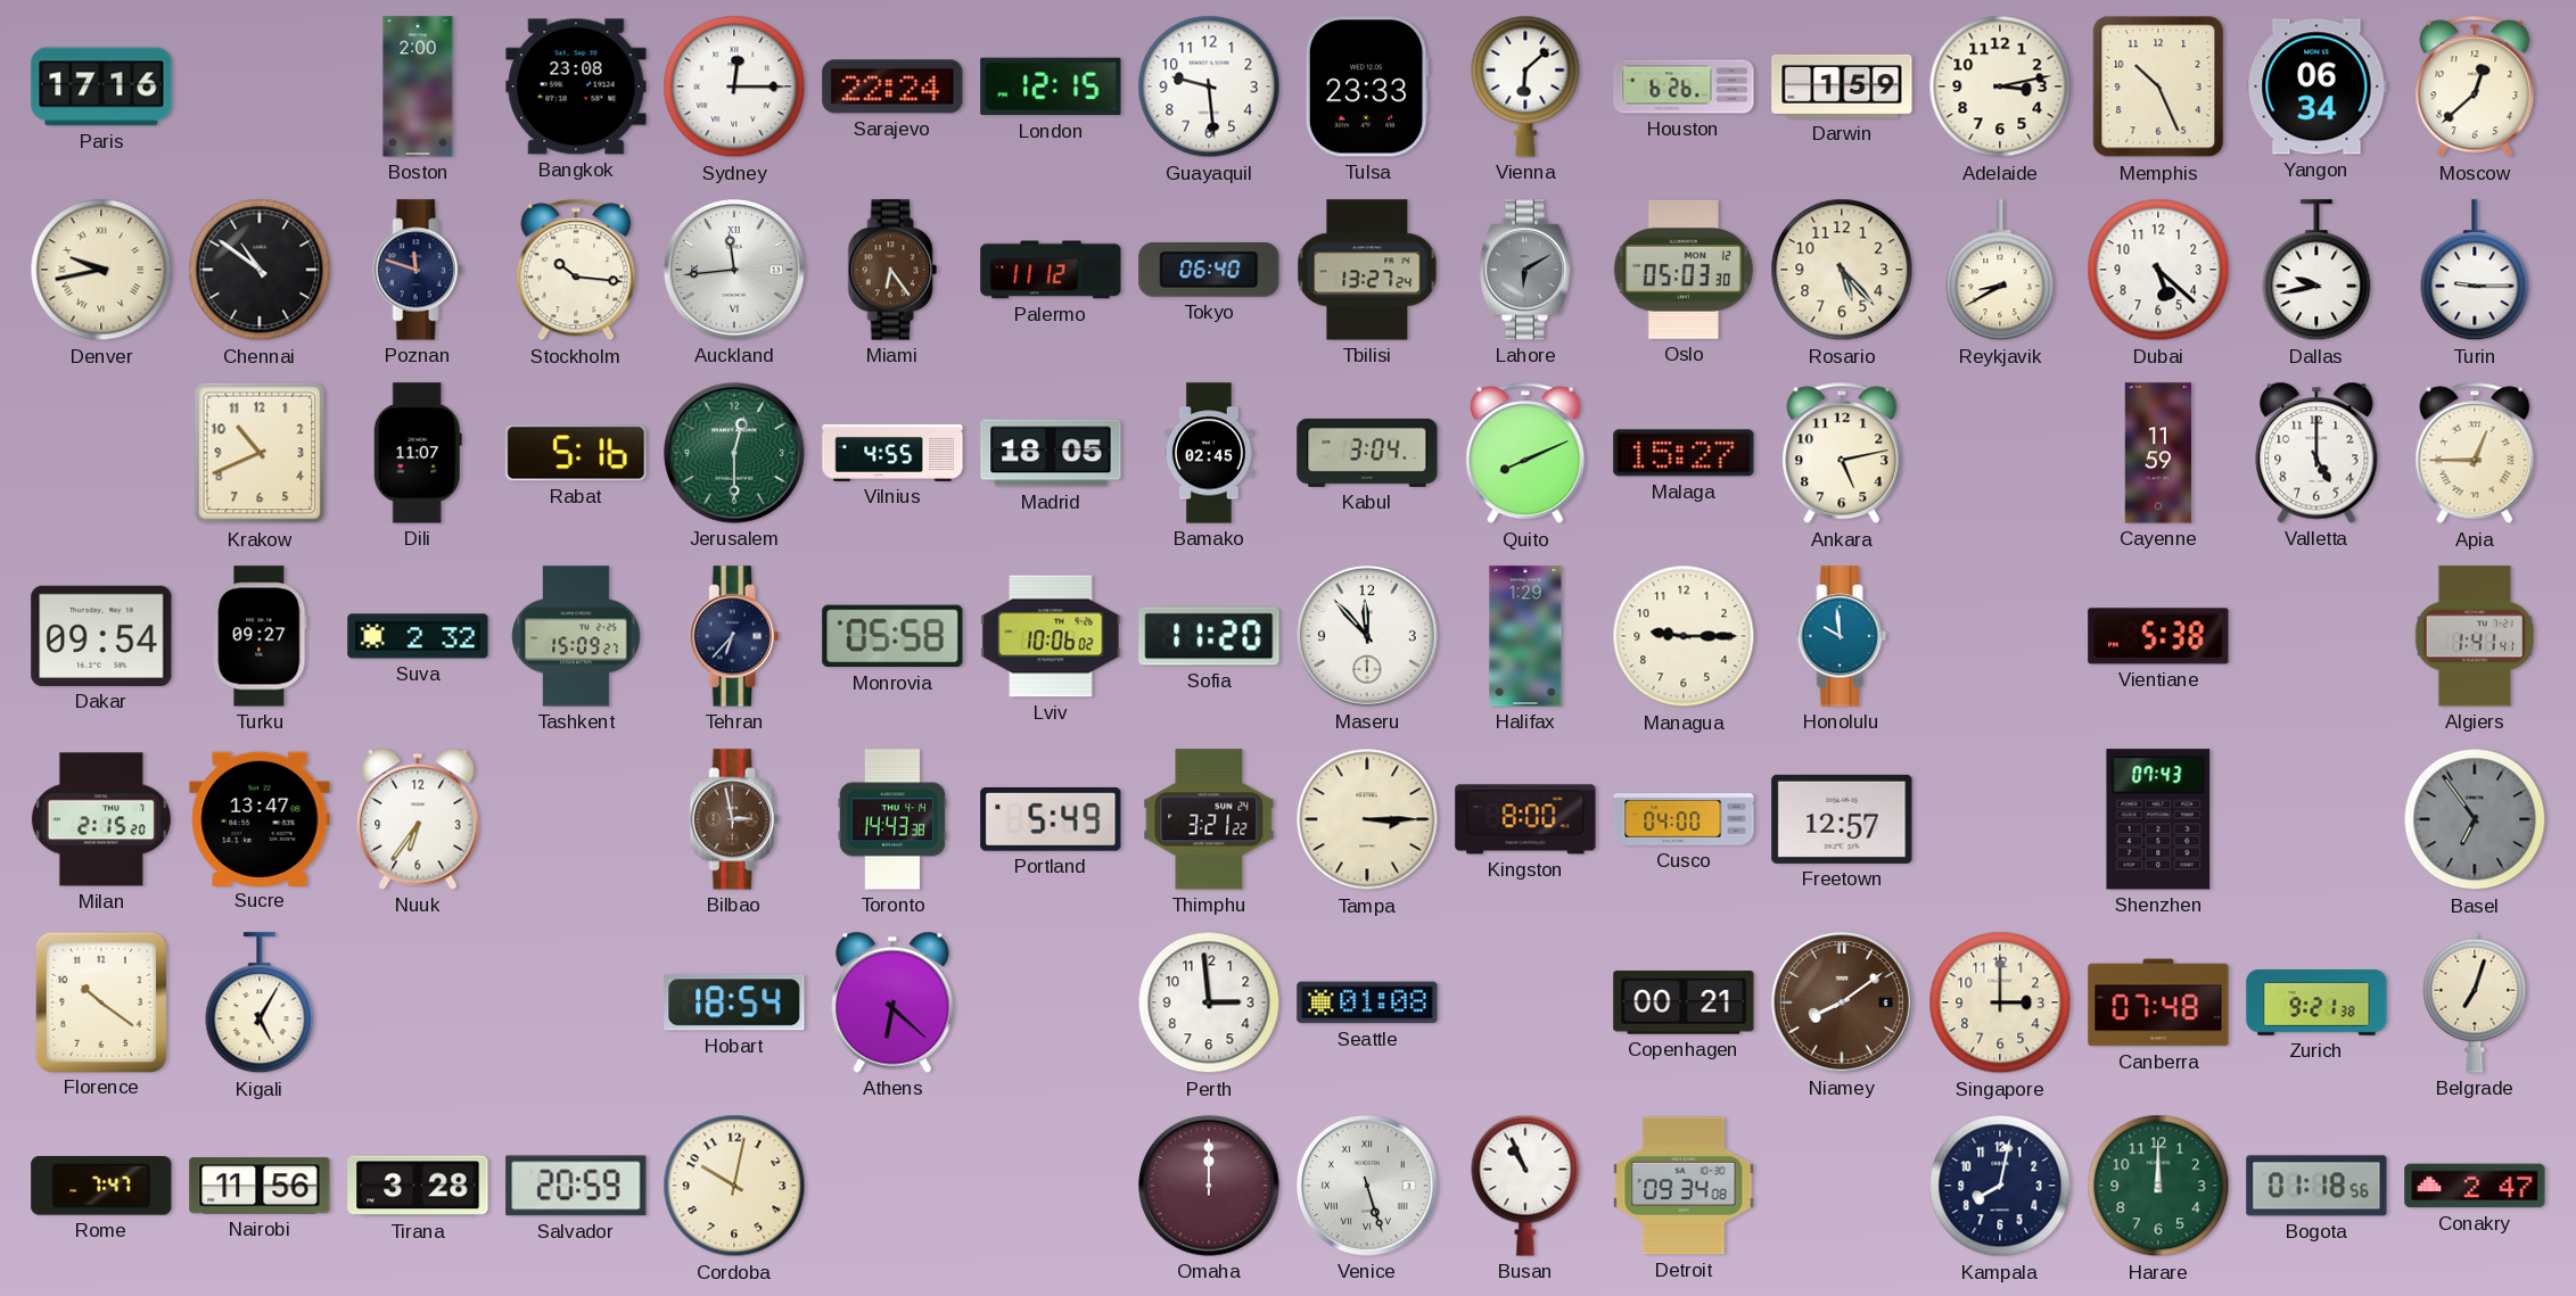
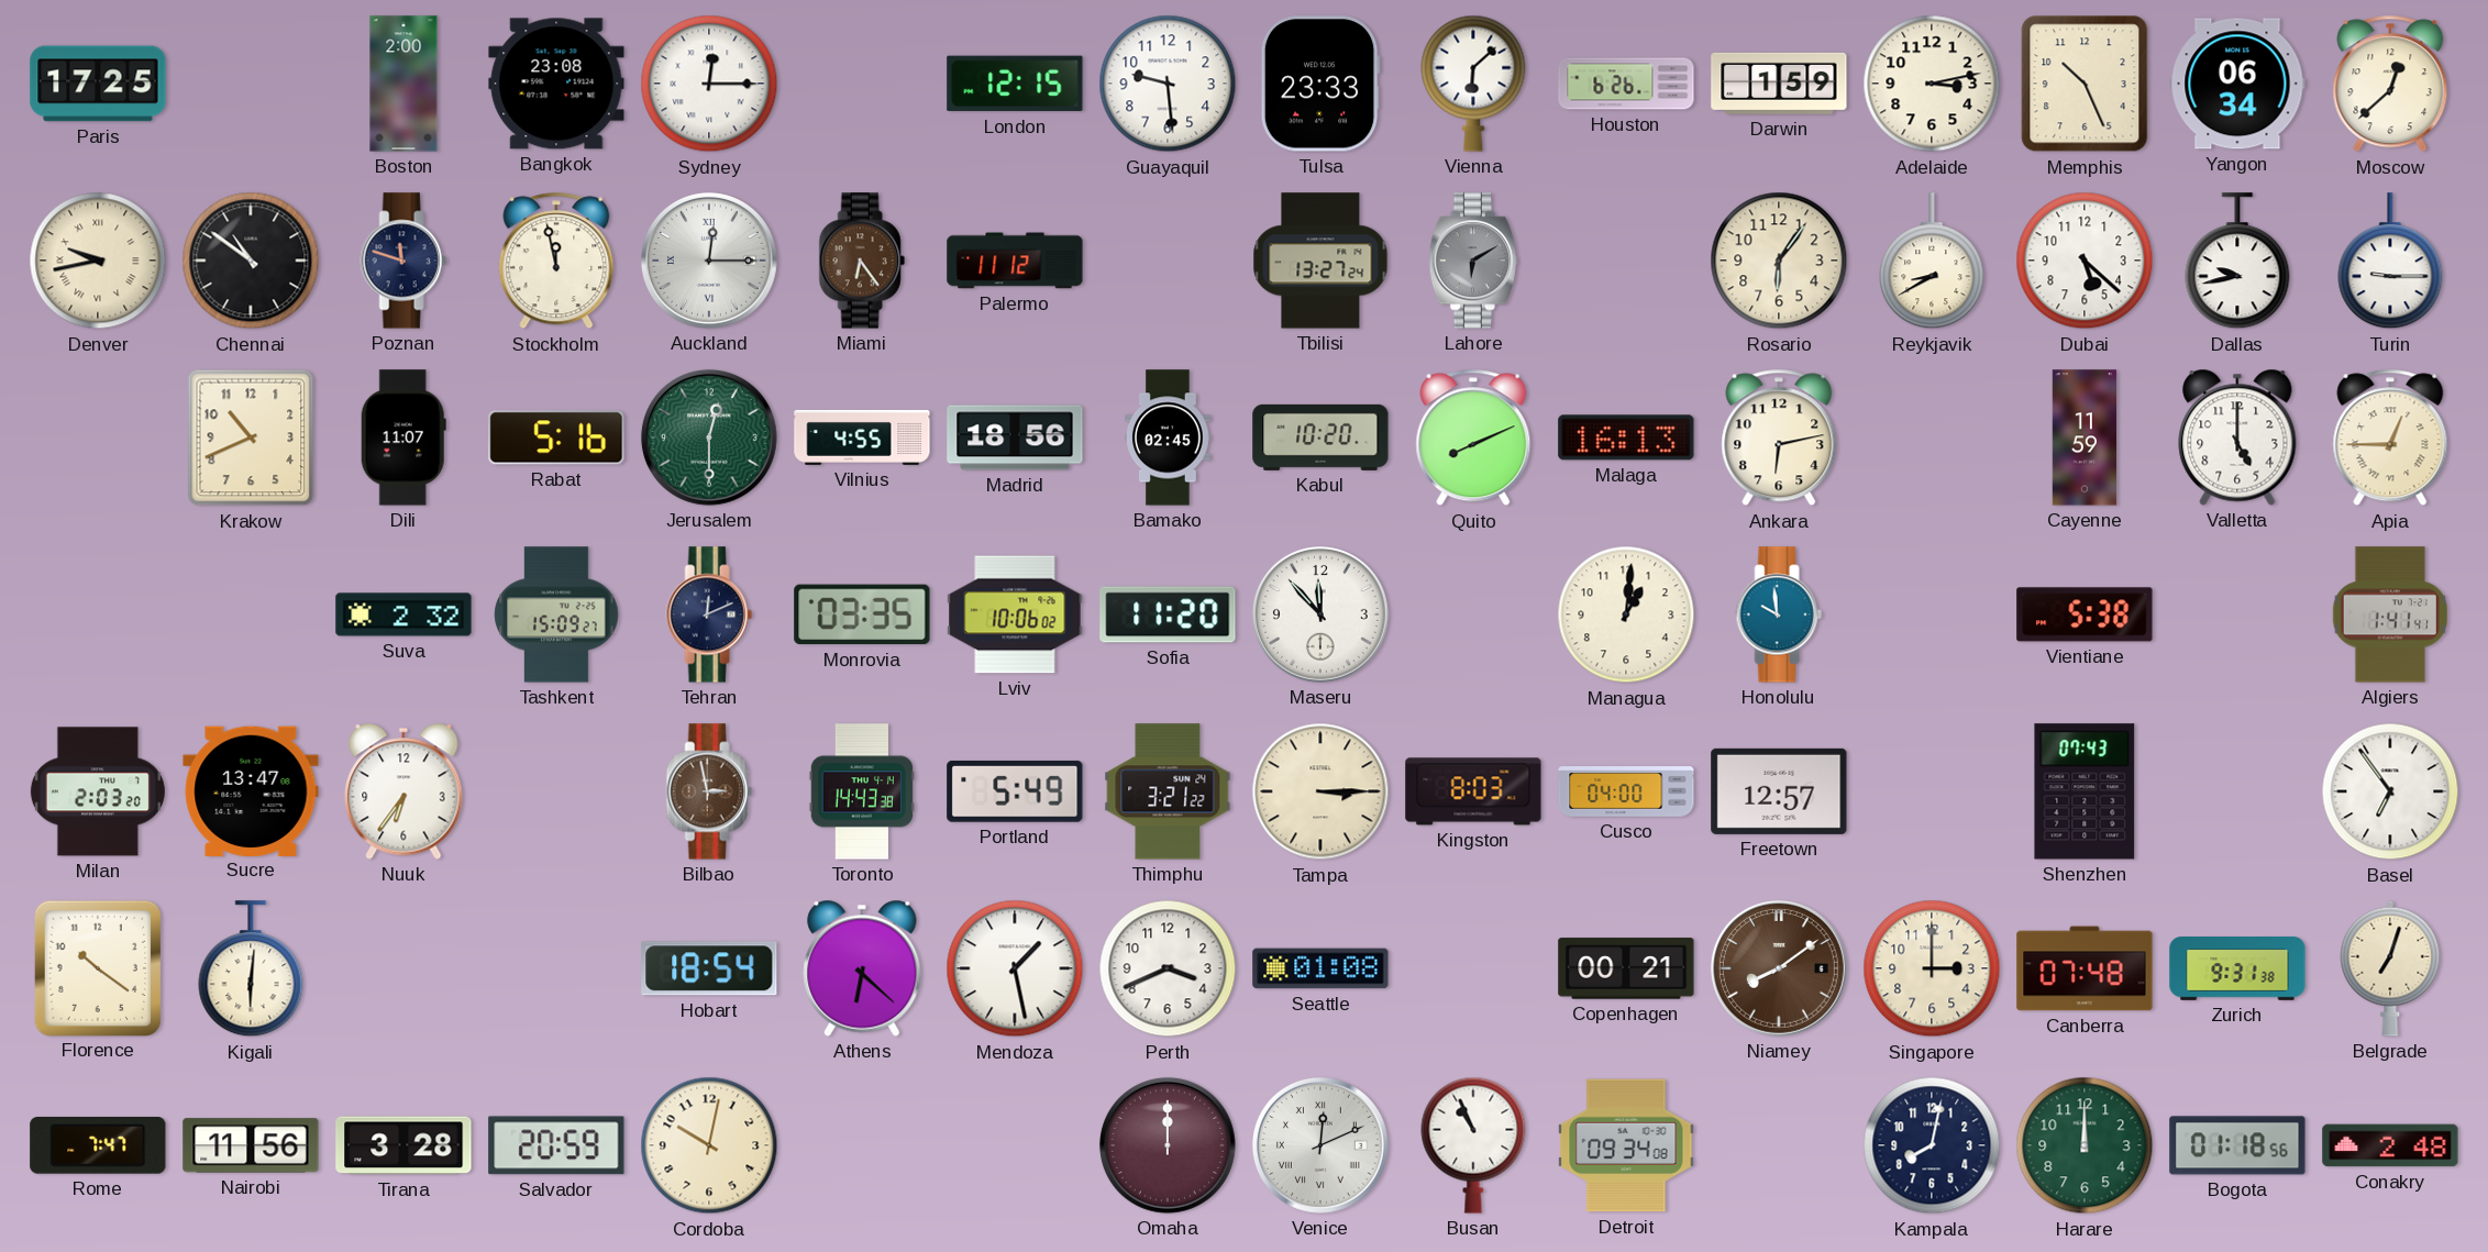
Paris: 17:16 -> 17:25 (98, 84)
Sarajevo: 22:24 -> none (892, 86)
Stockholm: 10:16 -> 11:58 (556, 261)
Auckland: 11:44 -> 12:15 (709, 261)
Tokyo: 06:40 -> none (1209, 270)
Oslo: 05:03 -> none (1684, 270)
Rosario: 5:23 -> 6:06 (1779, 261)
Madrid: 18:05 -> 18:56 (1015, 437)
Kabul: 3:04 -> 10:20 (1320, 437)
Malaga: 15:27 -> 16:13 (1626, 437)
Ankara: 5:13 -> 6:13 (1779, 437)
Dakar: 09:54 -> none (101, 636)
Turku: 09:27 -> none (260, 636)
Tehran: 6:37 -> 12:11 (709, 614)
Monrovia: 05:58 -> 03:35 (862, 614)
Halifax: 1:29 -> none (1525, 636)
Managua: 9:15 -> 1:01 (1626, 614)
Milan: 2:15 -> 2:03 (98, 791)
Kingston: 8:00 -> 8:03 (1473, 791)
Basel dial: grey -> white (2390, 791)
Kigali: 5:05 -> 6:01 (251, 970)
Mendoza: none -> 1:28 (1015, 968)
Perth: 2:59 -> 3:41 (1168, 968)
Zurich: 9:21 -> 9:31 (2237, 968)
Venice: 5:27 -> 12:11 (1320, 1145)
Conakry: 2:47 -> 2:48 (2390, 1145)
